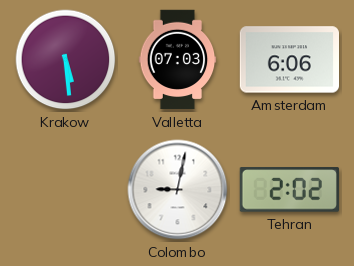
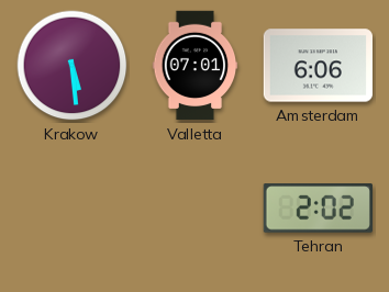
Valletta: 07:03 -> 07:01 (196, 66)
Colombo: 9:02 -> none (178, 190)
